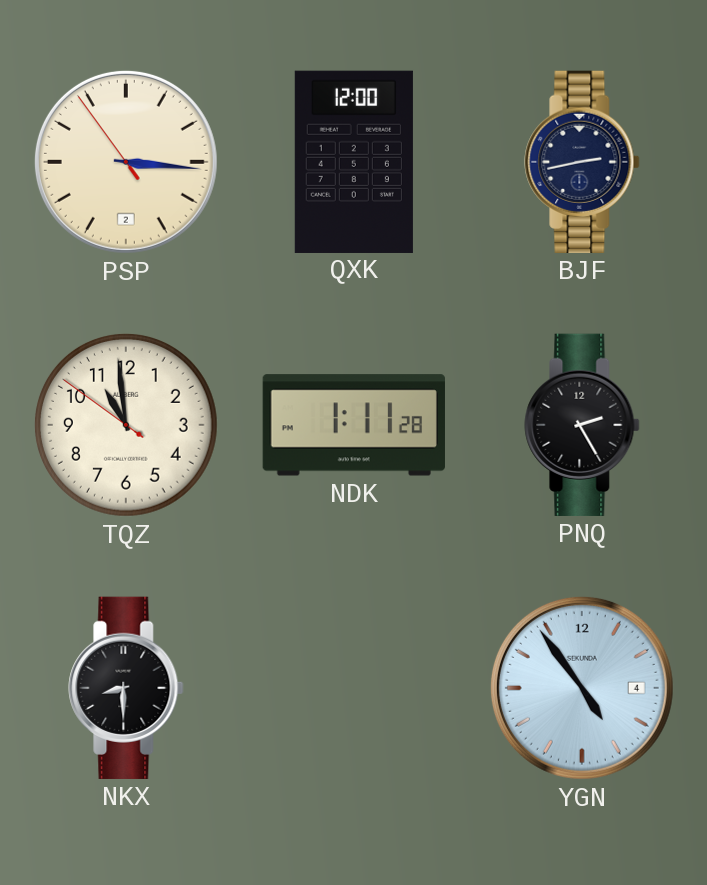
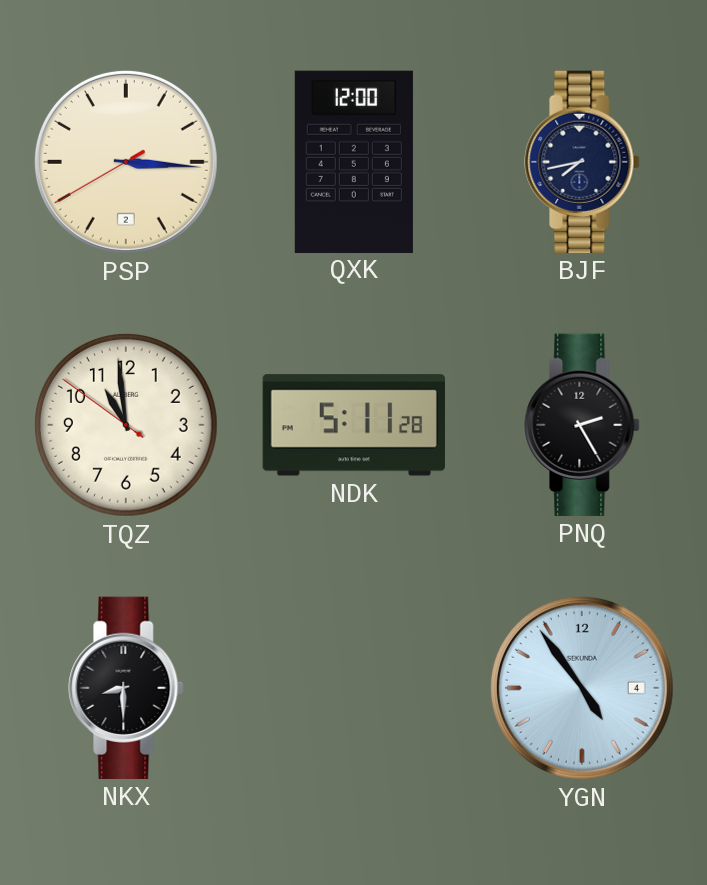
PSP: 3:15:54 -> 3:15:40 (126, 162)
BJF: 2:43 -> 7:43 (582, 162)
NDK: 1:11 -> 5:11 (354, 425)
